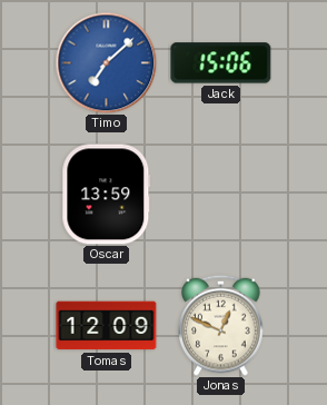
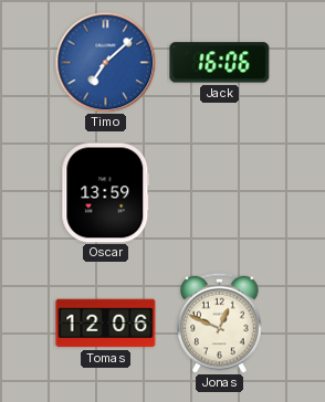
Jack: 15:06 -> 16:06 (220, 63)
Tomas: 12:09 -> 12:06 (106, 324)
